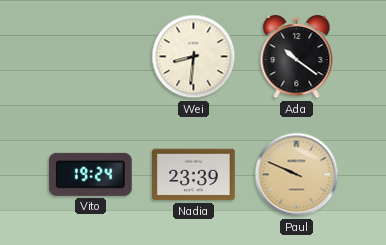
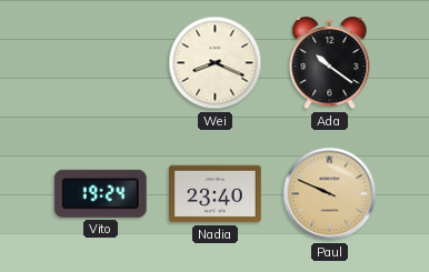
Wei: 8:31 -> 8:19 (216, 63)
Nadia: 23:39 -> 23:40 (216, 194)
